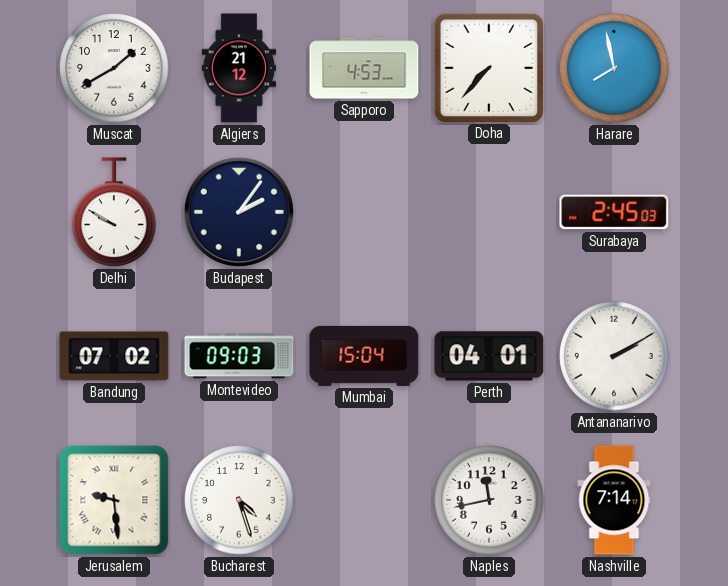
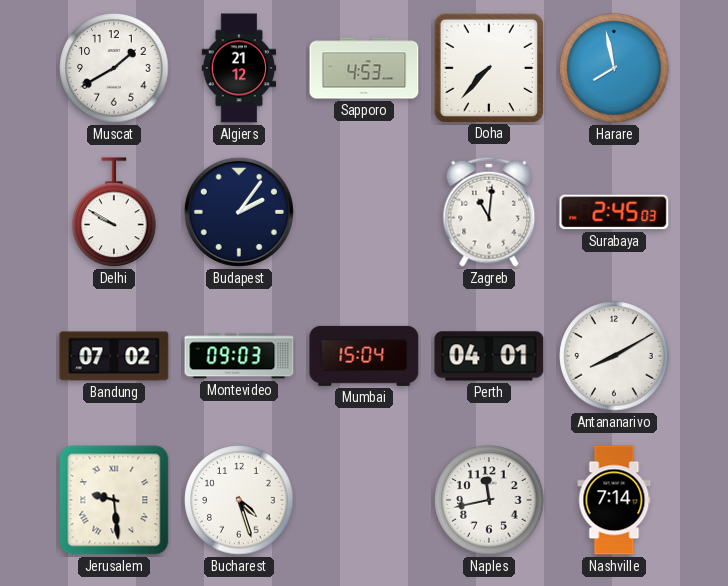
Zagreb: none -> 11:01 (489, 212)
Antananarivo: 2:10 -> 8:10 (614, 356)
